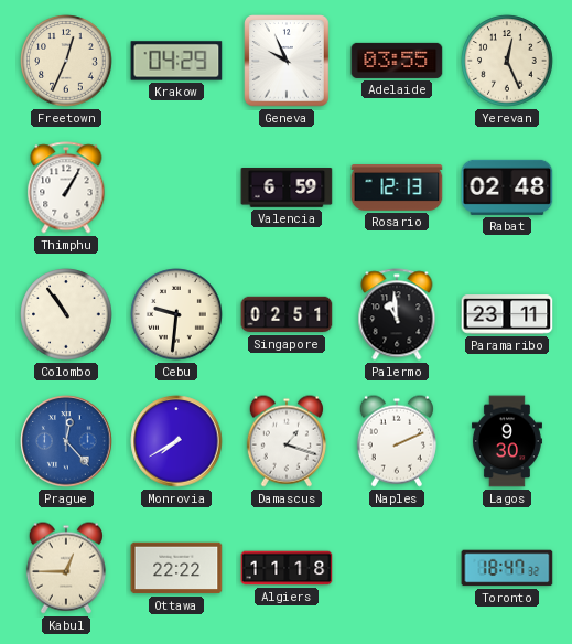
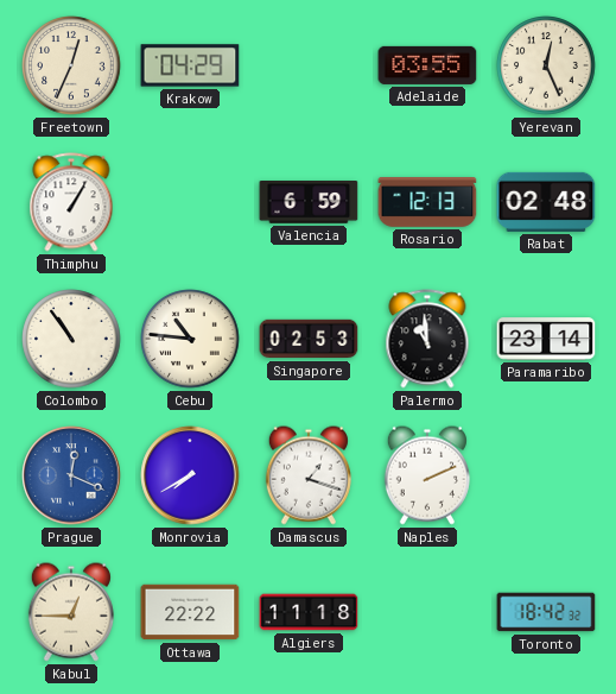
Geneva: 9:56 -> none (287, 61)
Cebu: 9:31 -> 10:46 (190, 339)
Singapore: 02:51 -> 02:53 (309, 339)
Paramaribo: 23:11 -> 23:14 (546, 339)
Prague: 12:23 -> 12:19 (71, 475)
Lagos: 9:30 -> none (507, 441)
Toronto: 18:47 -> 18:42 (546, 612)
